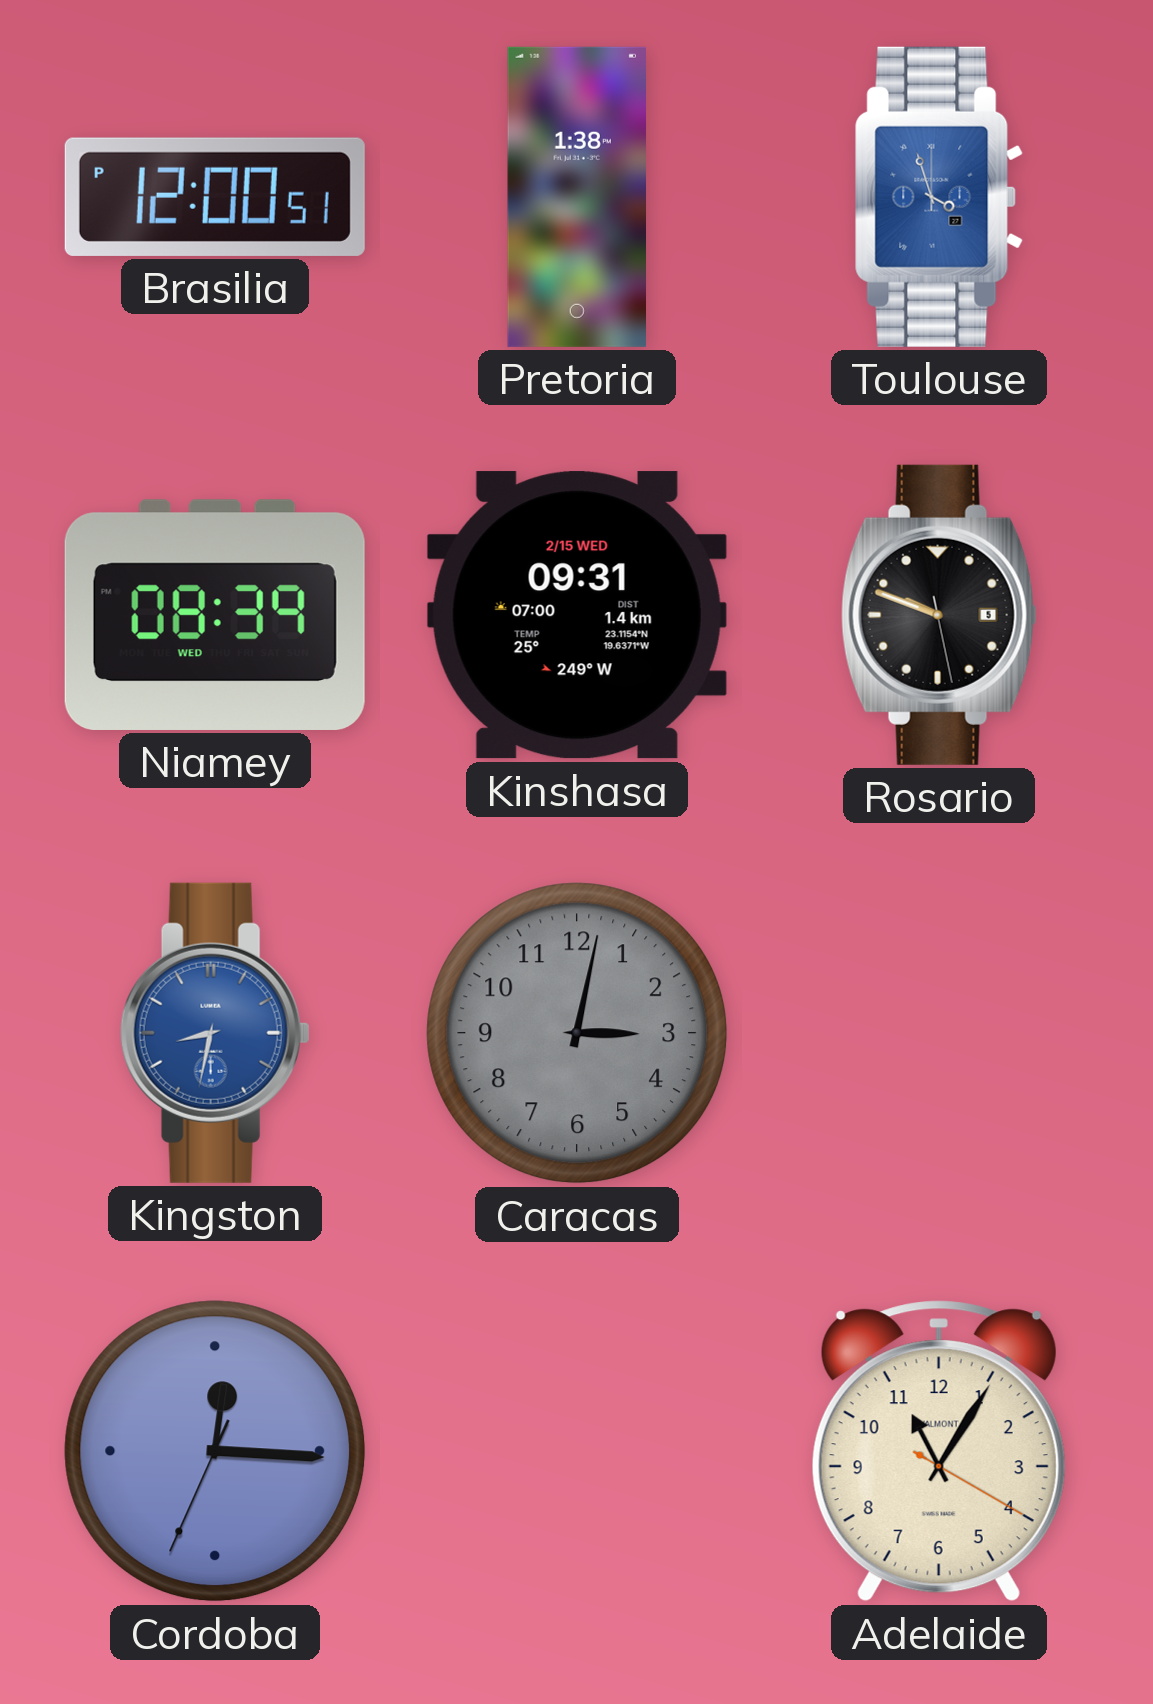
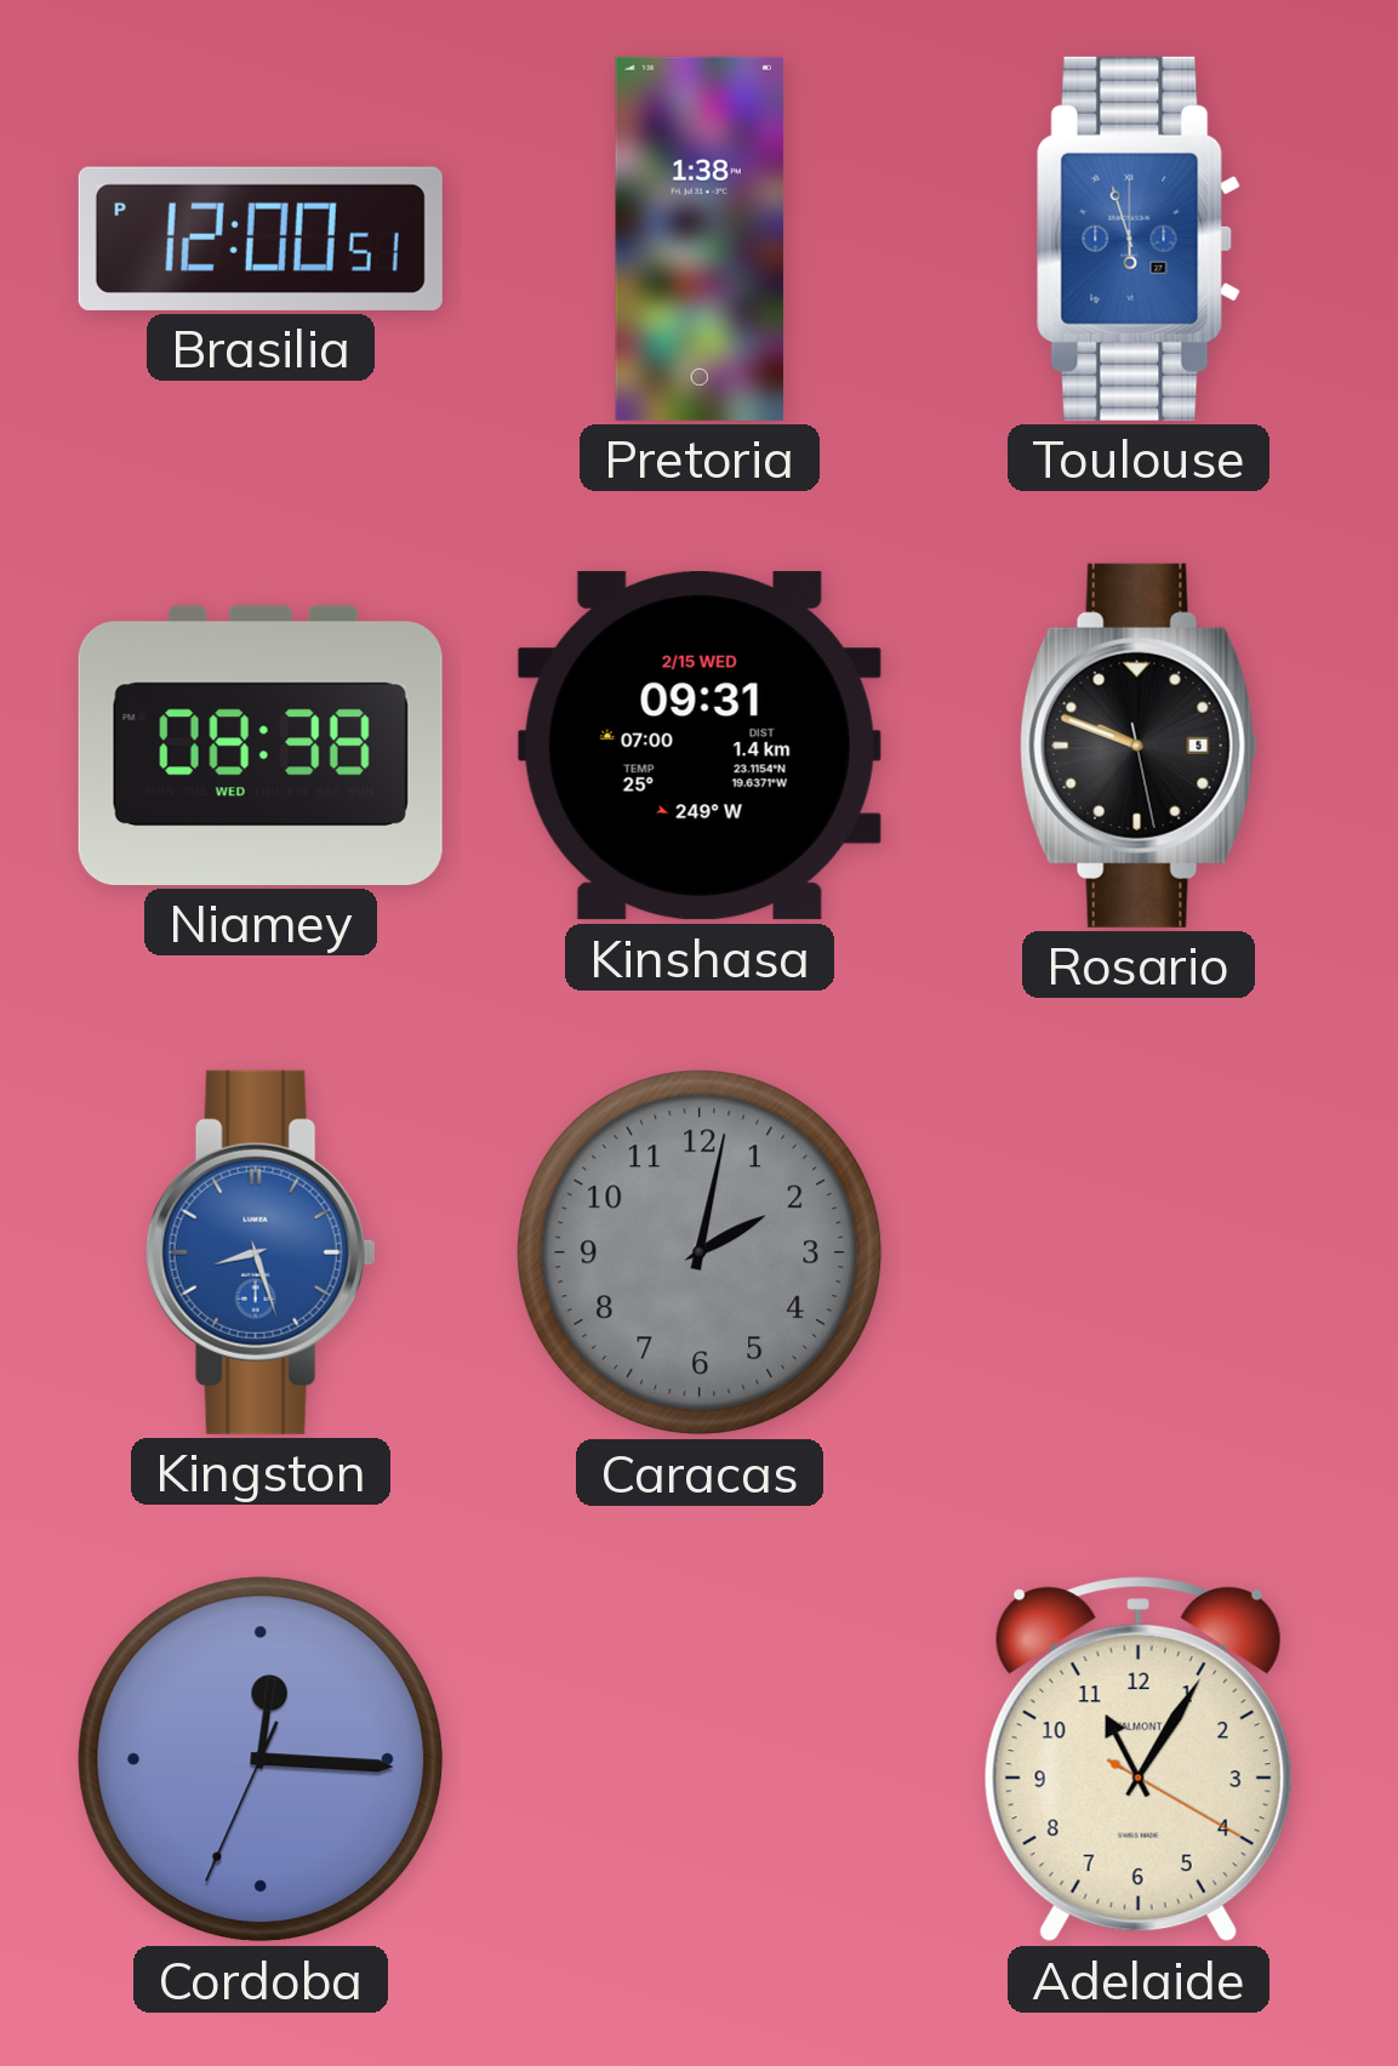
Toulouse: 3:57 -> 5:57 (1139, 239)
Niamey: 08:39 -> 08:38 (261, 746)
Kingston: 8:32 -> 8:27 (261, 1252)
Caracas: 3:02 -> 2:02 (700, 1252)
